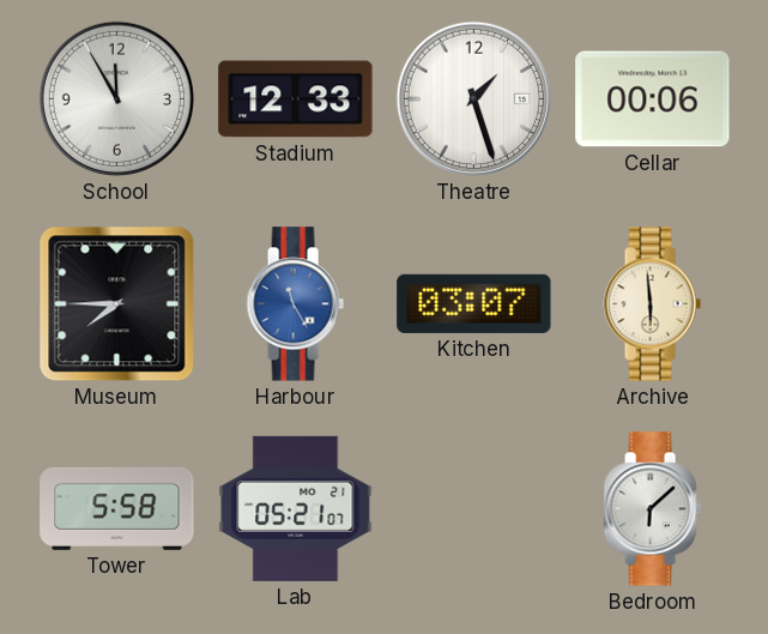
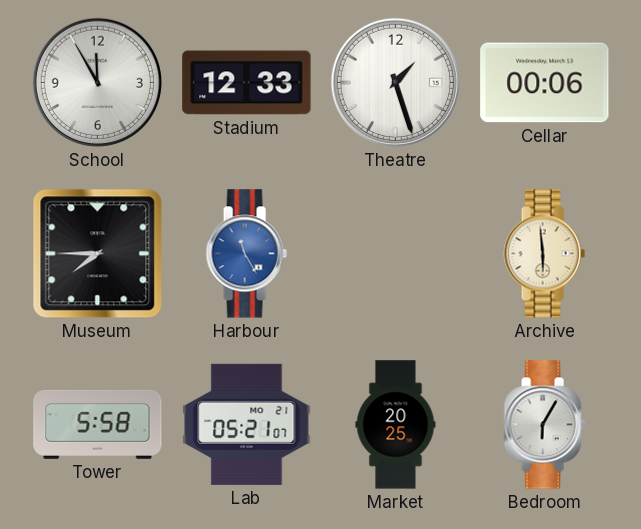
Kitchen: 03:07 -> none (474, 303)
Market: none -> 20:25 (396, 425)
Bedroom: 6:08 -> 6:05 (544, 425)
